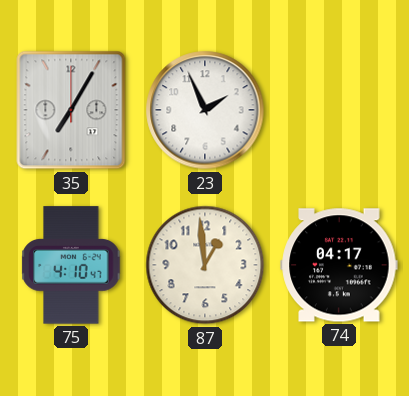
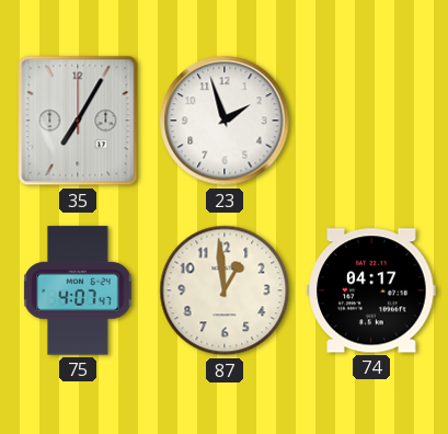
23: 1:56 -> 1:57 (225, 121)
75: 4:10 -> 4:07 (78, 290)
